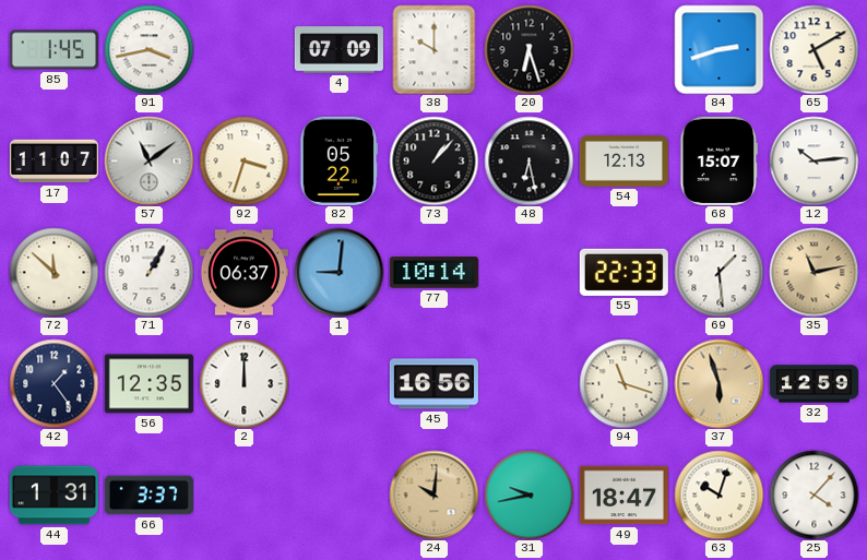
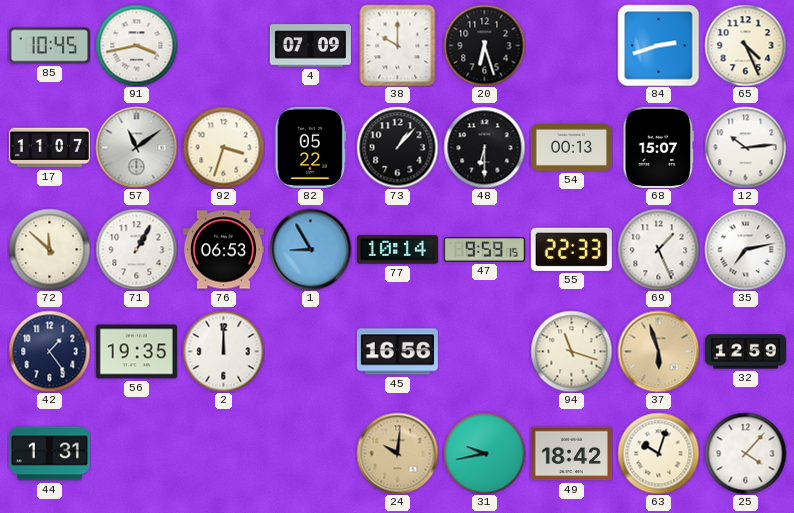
85: 1:45 -> 10:45 (49, 46)
65: 5:10 -> 4:26 (745, 45)
48: 6:28 -> 6:30 (484, 147)
54: 12:13 -> 00:13 (571, 148)
76: 06:37 -> 06:53 (223, 250)
1: 9:01 -> 8:55 (310, 249)
47: none -> 9:59 (484, 250)
69: 1:29 -> 1:26 (658, 249)
35: 11:13 -> 7:13 (745, 249)
35 dial: champagne -> white (745, 249)
56: 12:35 -> 19:35 (136, 352)
66: 3:37 -> none (149, 496)
49: 18:47 -> 18:42 (571, 454)
